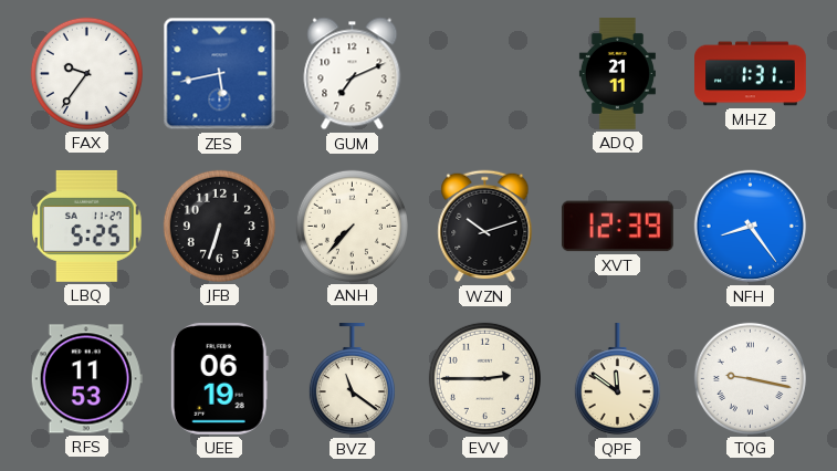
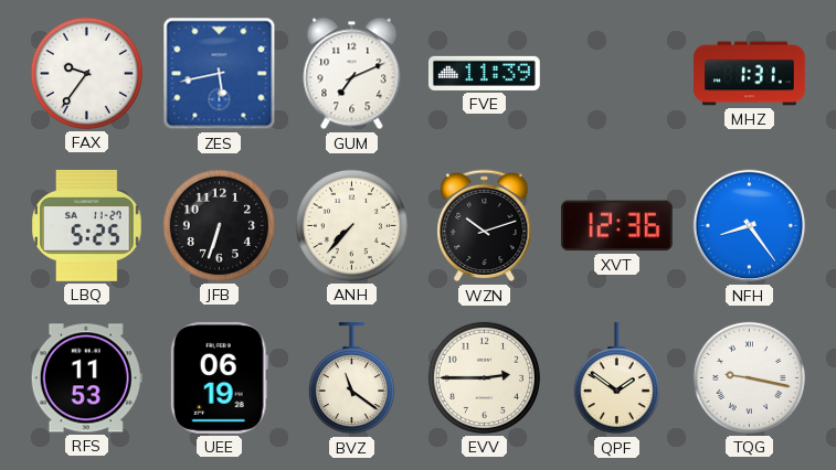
FVE: none -> 11:39 (485, 73)
ADQ: 21:11 -> none (617, 74)
XVT: 12:39 -> 12:36 (616, 226)
QPF: 11:51 -> 1:51 (616, 380)
